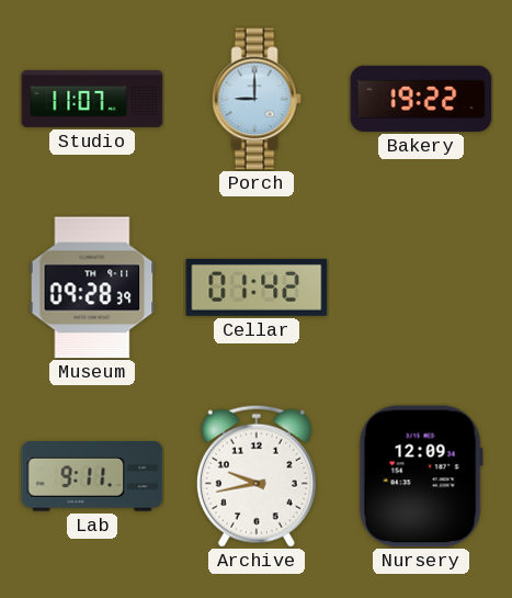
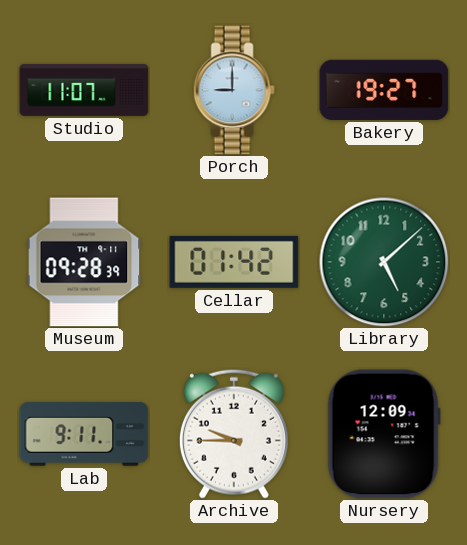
Bakery: 19:22 -> 19:27 (384, 90)
Library: none -> 5:08 (384, 262)
Archive: 9:43 -> 9:45 (234, 434)
